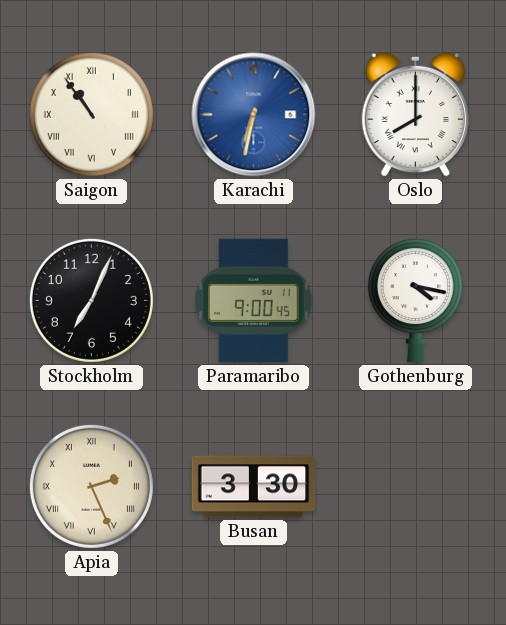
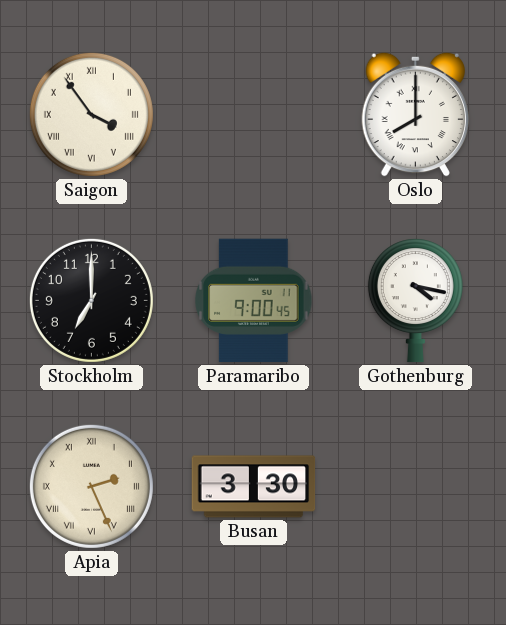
Saigon: 10:54 -> 3:54 (91, 114)
Karachi: 6:32 -> none (254, 115)
Stockholm: 7:04 -> 7:00 (91, 300)
